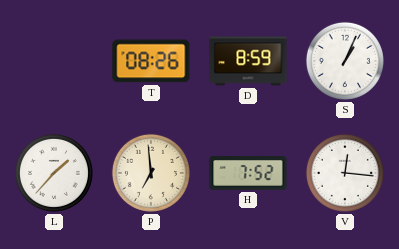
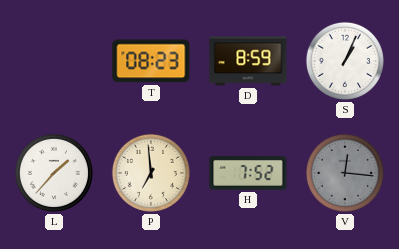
T: 08:26 -> 08:23 (151, 61)
V dial: white -> grey (345, 173)
